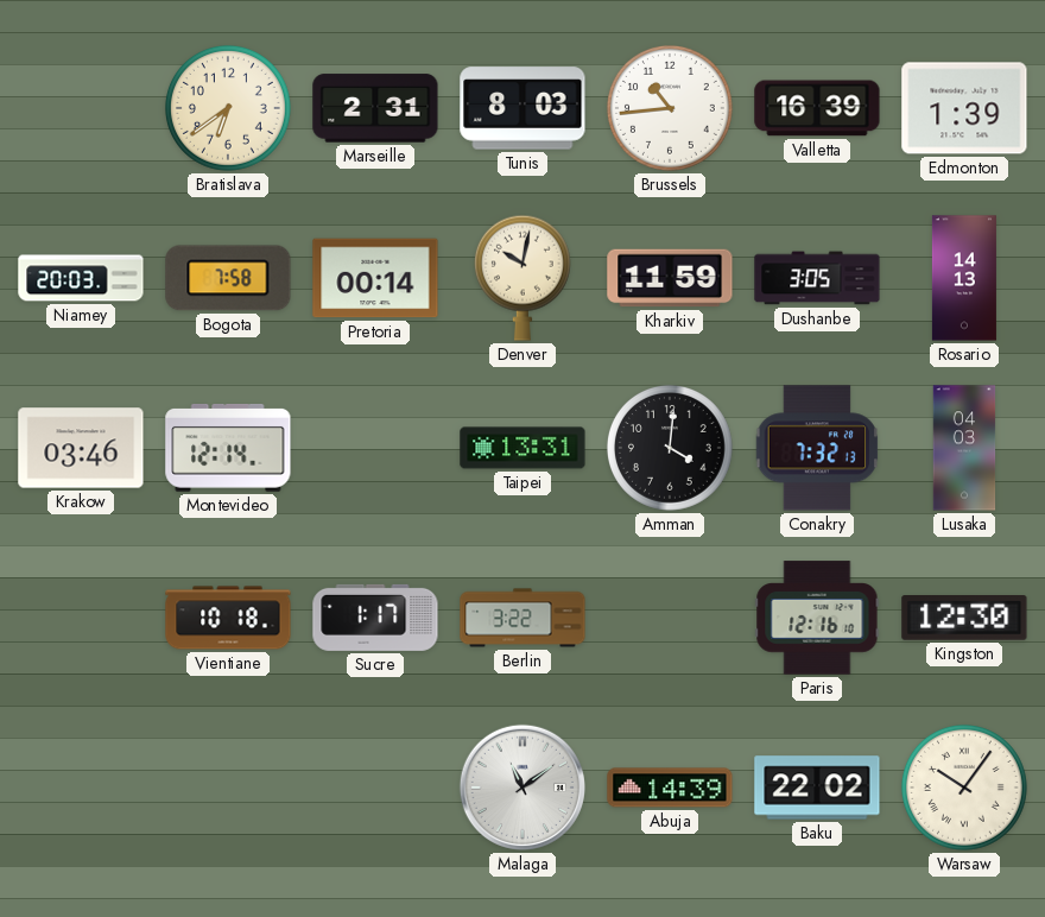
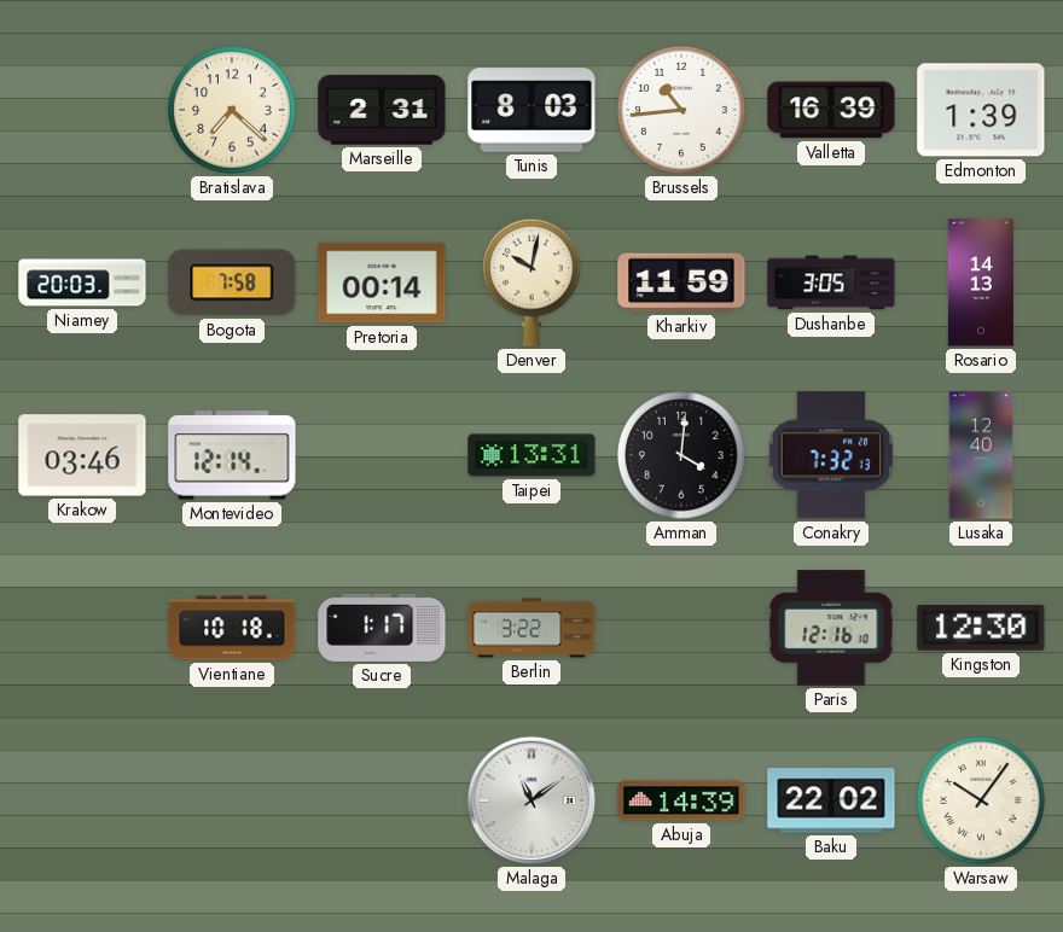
Bratislava: 6:39 -> 7:22 (232, 110)
Lusaka: 04:03 -> 12:40 (981, 455)
